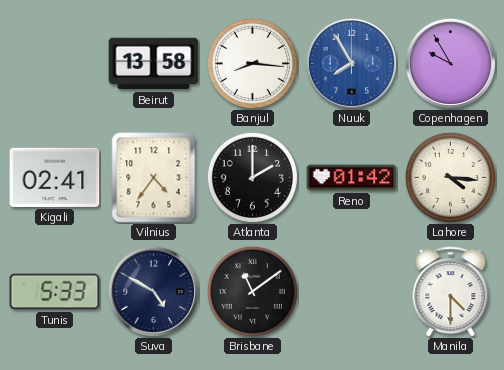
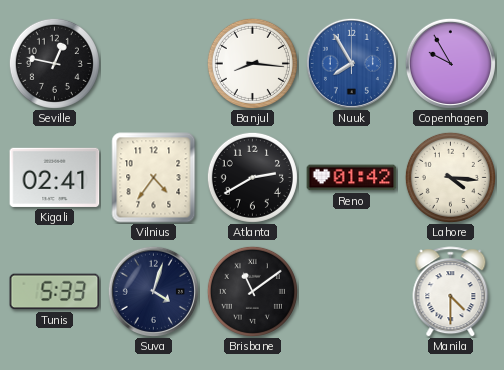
Seville: none -> 12:47 (54, 63)
Beirut: 13:58 -> none (154, 64)
Atlanta: 2:00 -> 2:40 (252, 177)
Suva: 4:50 -> 4:03 (153, 291)
